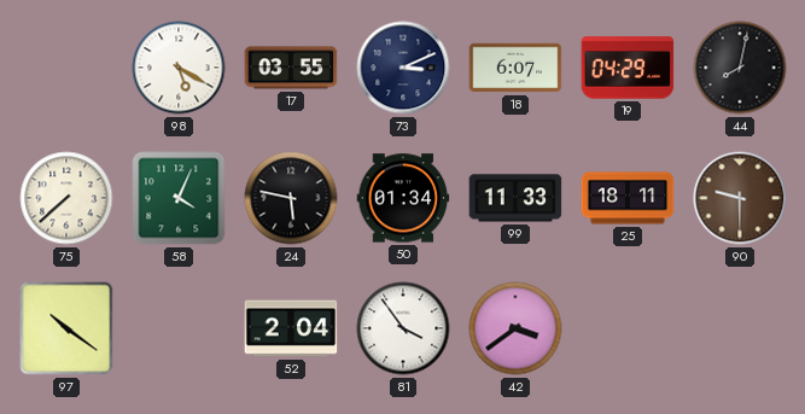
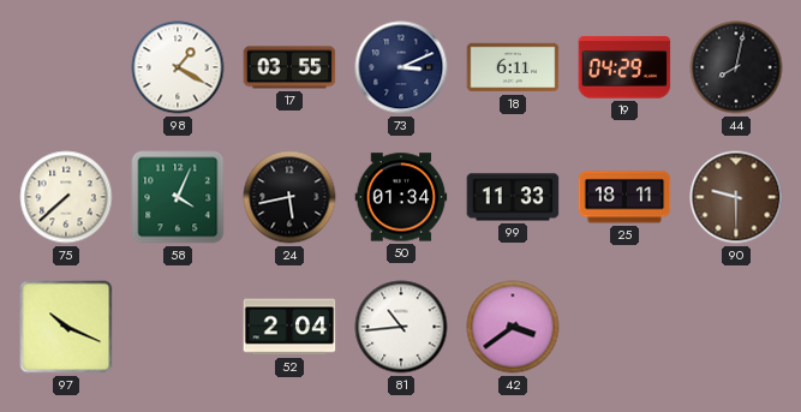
98: 5:20 -> 1:20 (178, 67)
18: 6:07 -> 6:11 (513, 67)
24: 5:47 -> 5:43 (289, 197)
97: 10:21 -> 10:19 (66, 327)
81: 3:54 -> 10:44 (401, 327)
